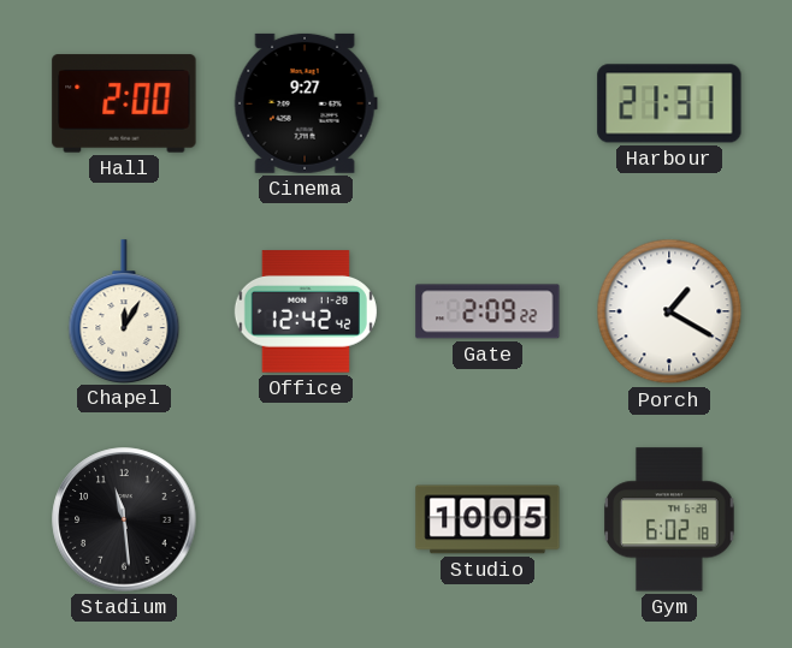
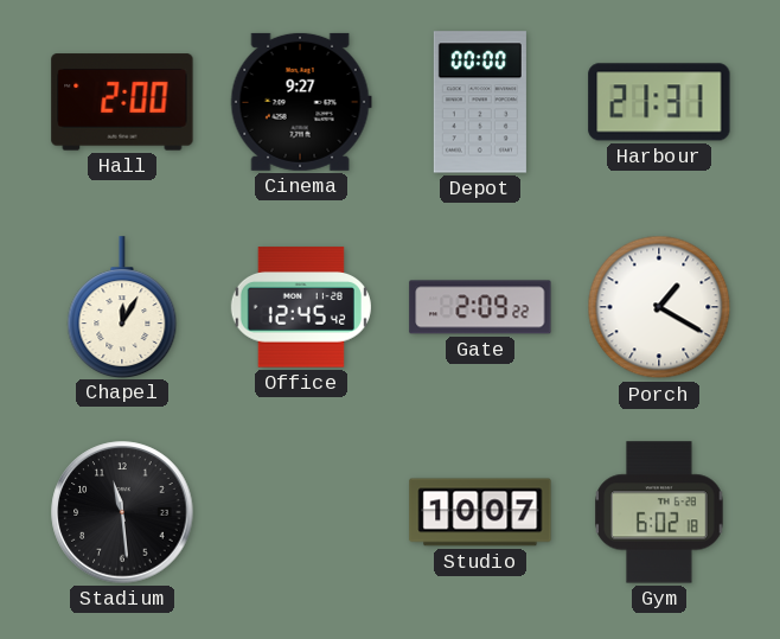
Depot: none -> 00:00 (480, 102)
Office: 12:42 -> 12:45 (301, 307)
Studio: 10:05 -> 10:07 (480, 512)
